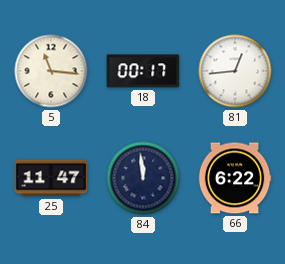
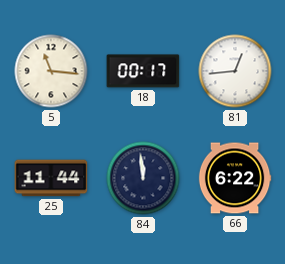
25: 11:47 -> 11:44 (51, 178)
